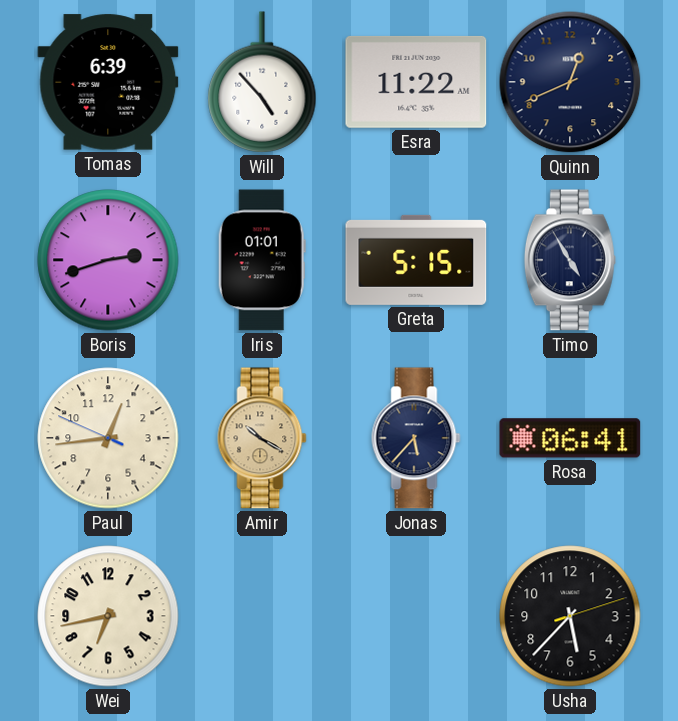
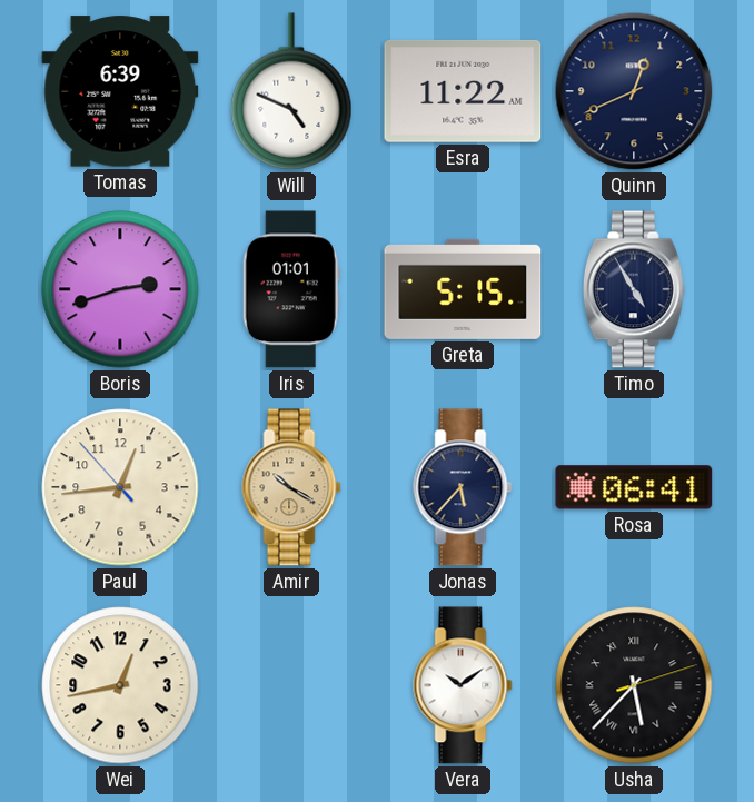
Will: 4:53 -> 4:49 (291, 91)
Paul: 12:43:49 -> 12:43:53 (120, 487)
Wei: 6:43 -> 12:43 (120, 685)
Vera: none -> 10:09 (463, 685)
Usha numerals: Arabic -> Roman (634, 685)
